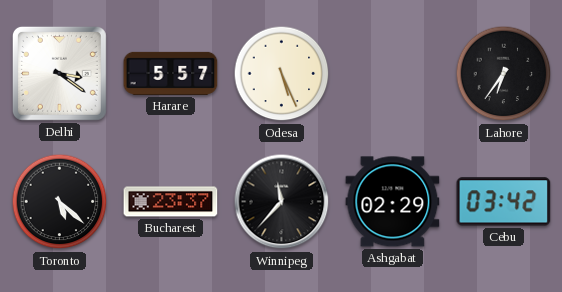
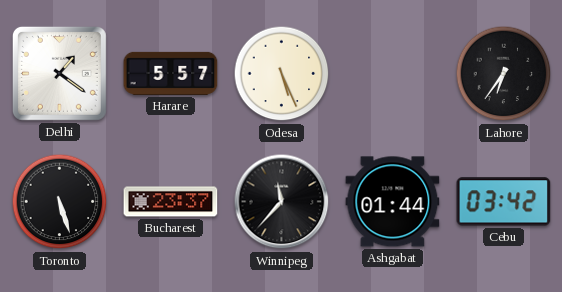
Delhi: 3:21 -> 1:21 (59, 73)
Toronto: 5:22 -> 5:27 (60, 202)
Ashgabat: 02:29 -> 01:44 (393, 202)
